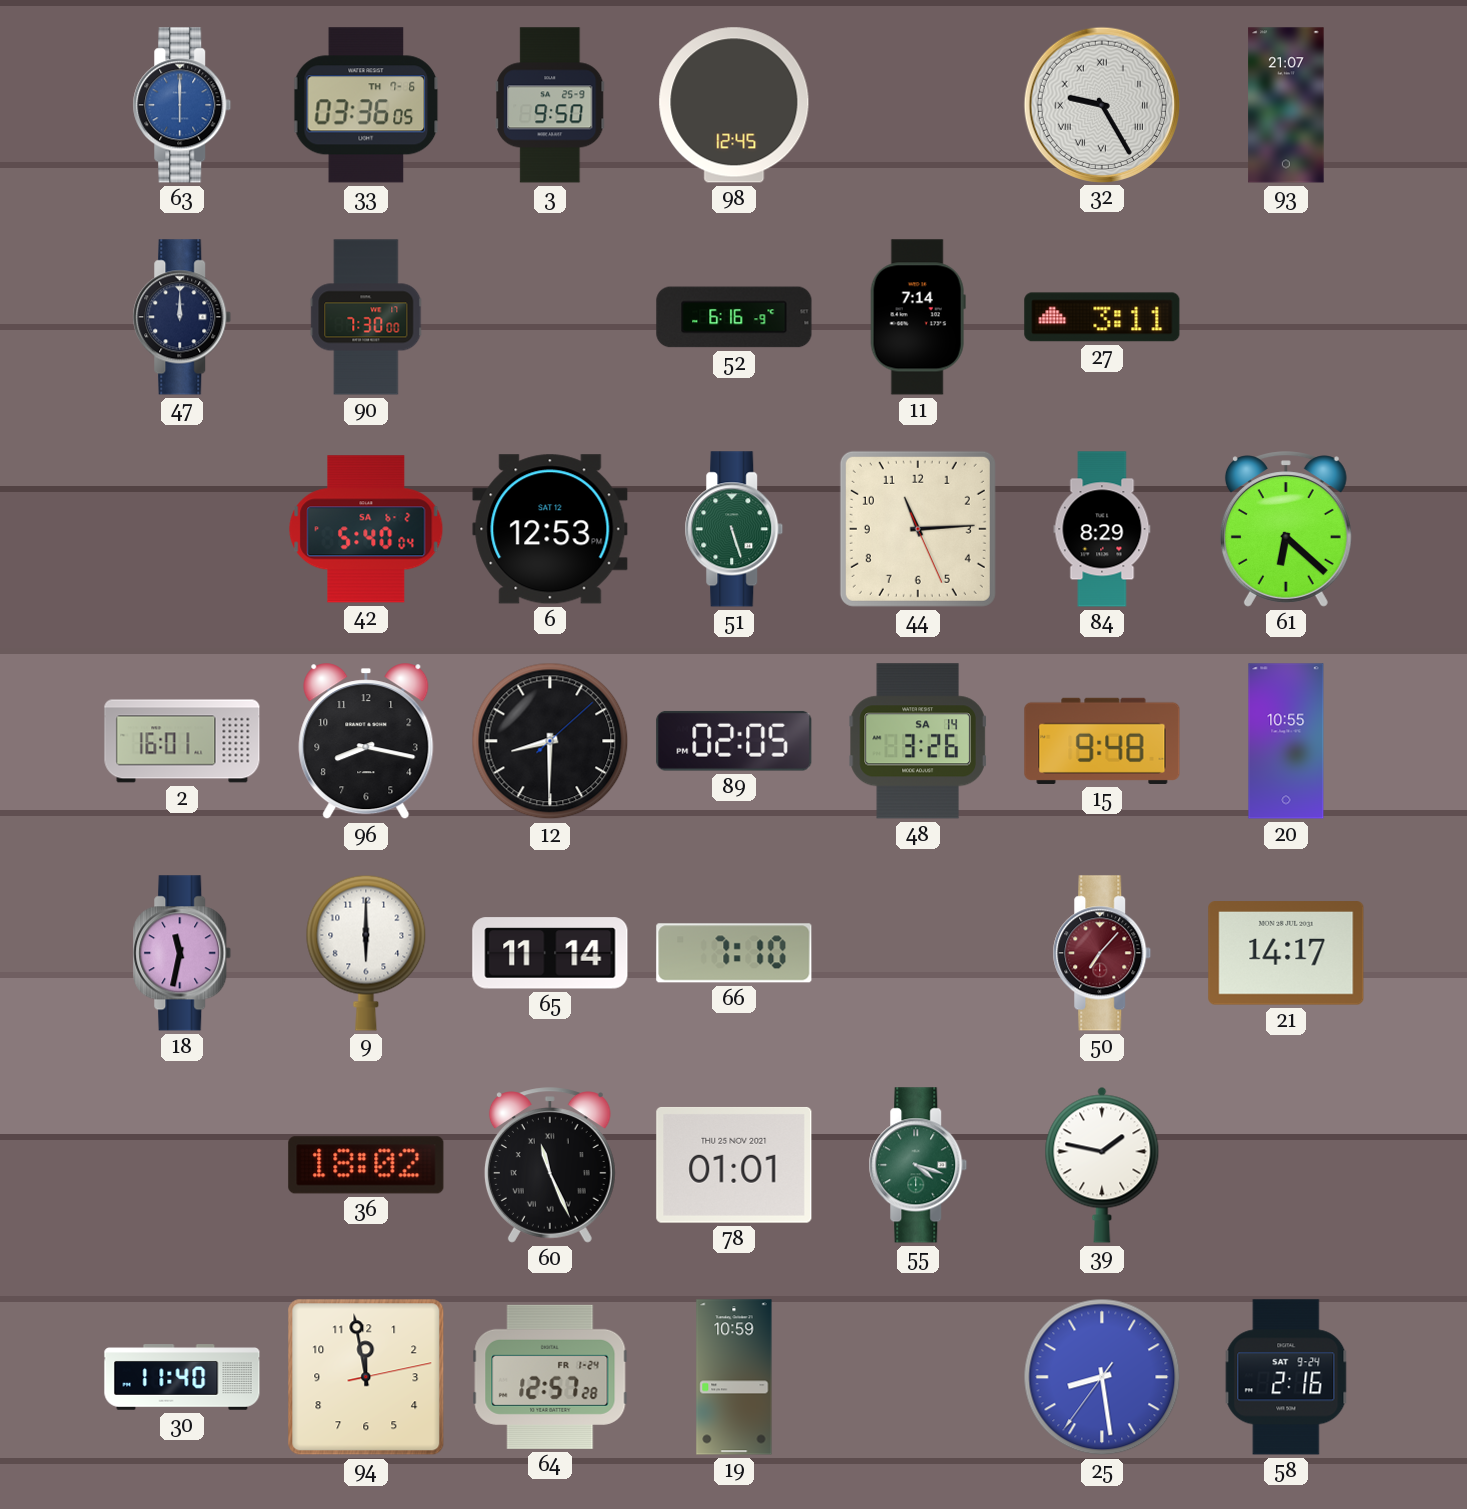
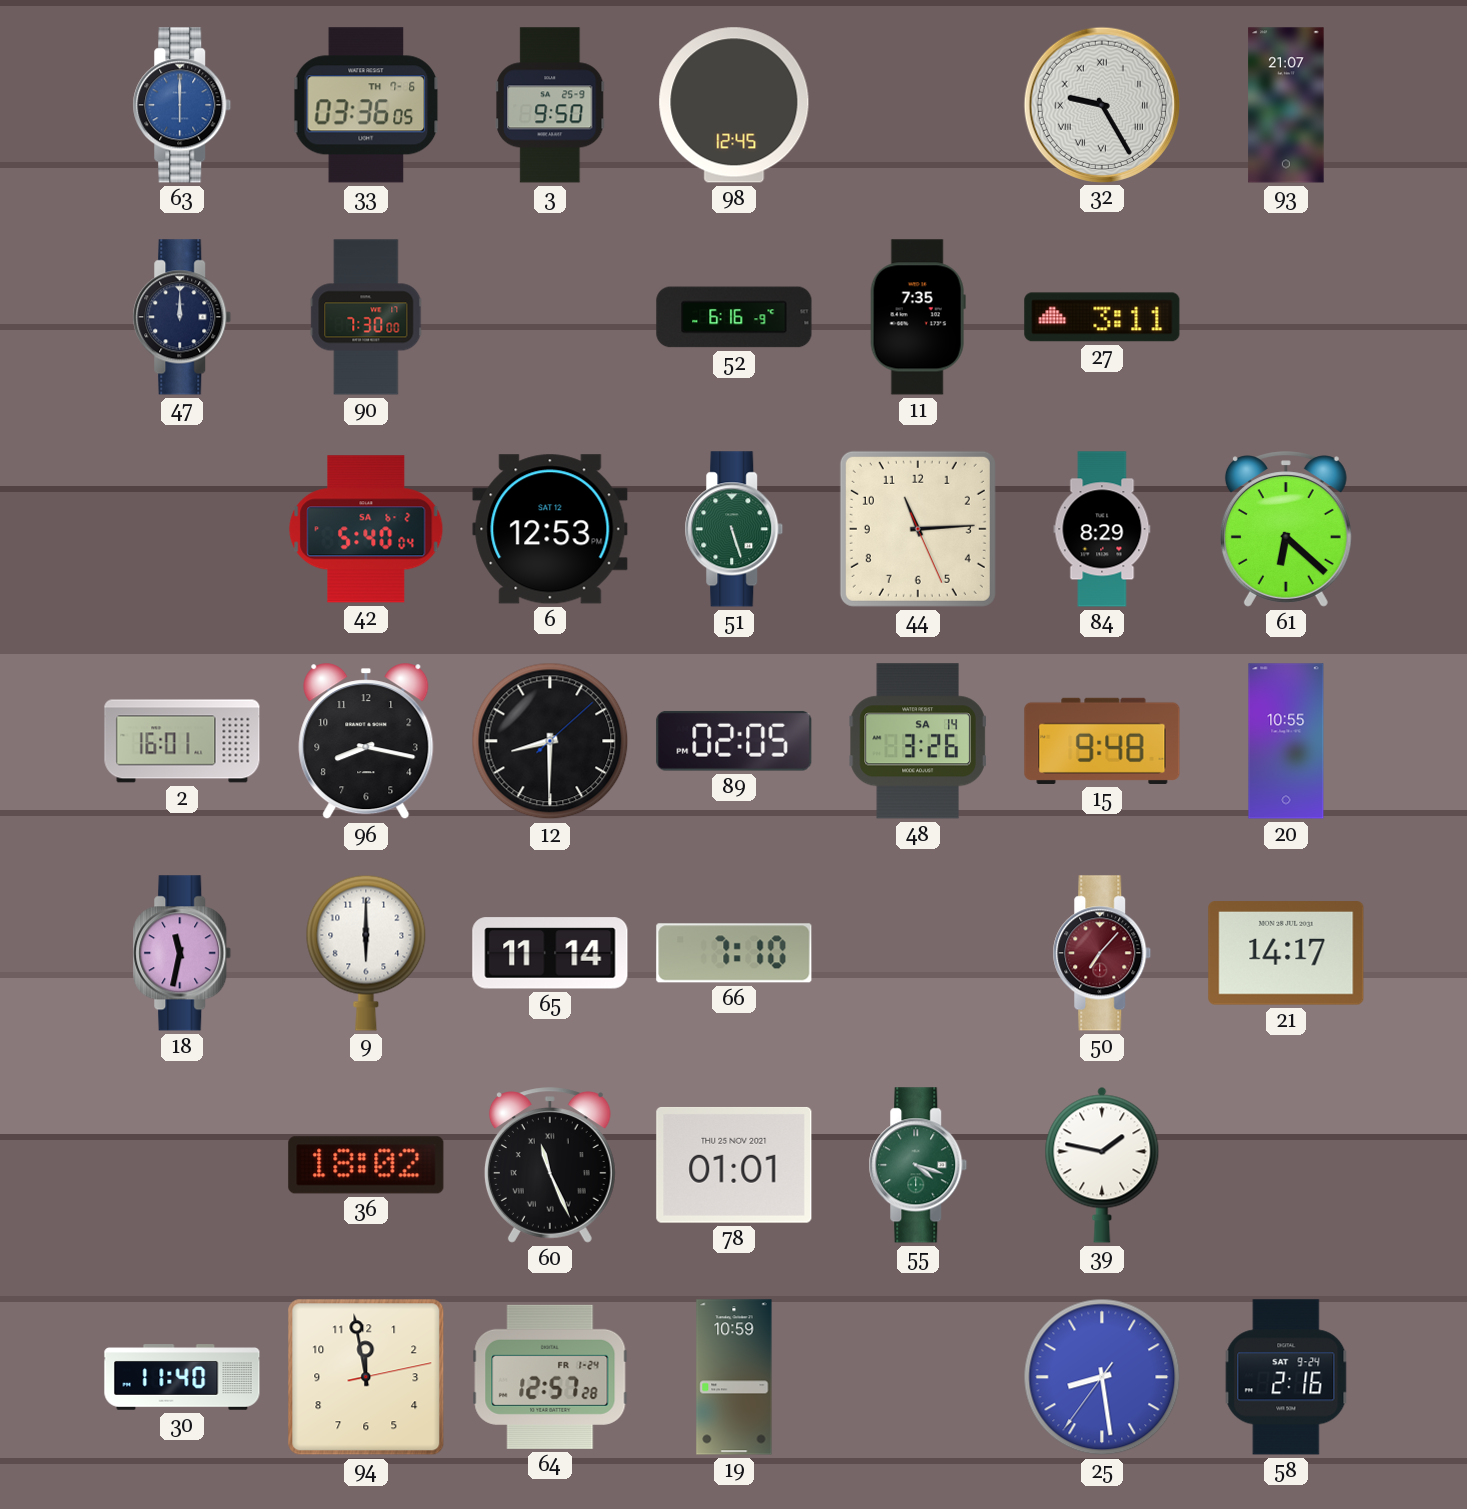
11: 7:14 -> 7:35 (918, 317)
